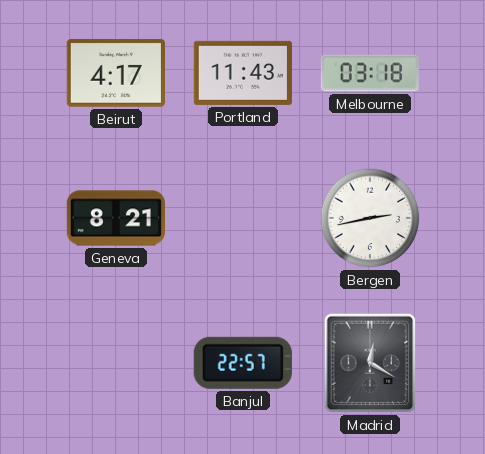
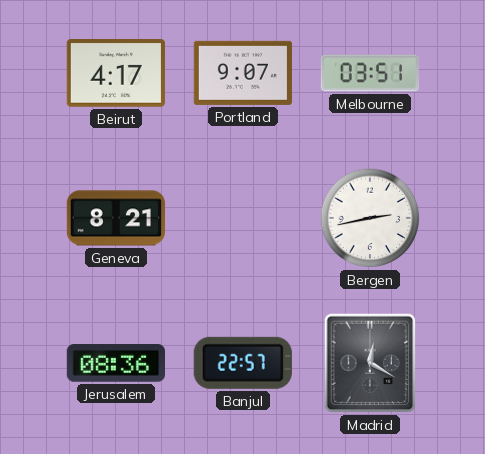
Portland: 11:43 -> 9:07 (243, 73)
Melbourne: 03:18 -> 03:51 (369, 73)
Jerusalem: none -> 08:36 (115, 363)
